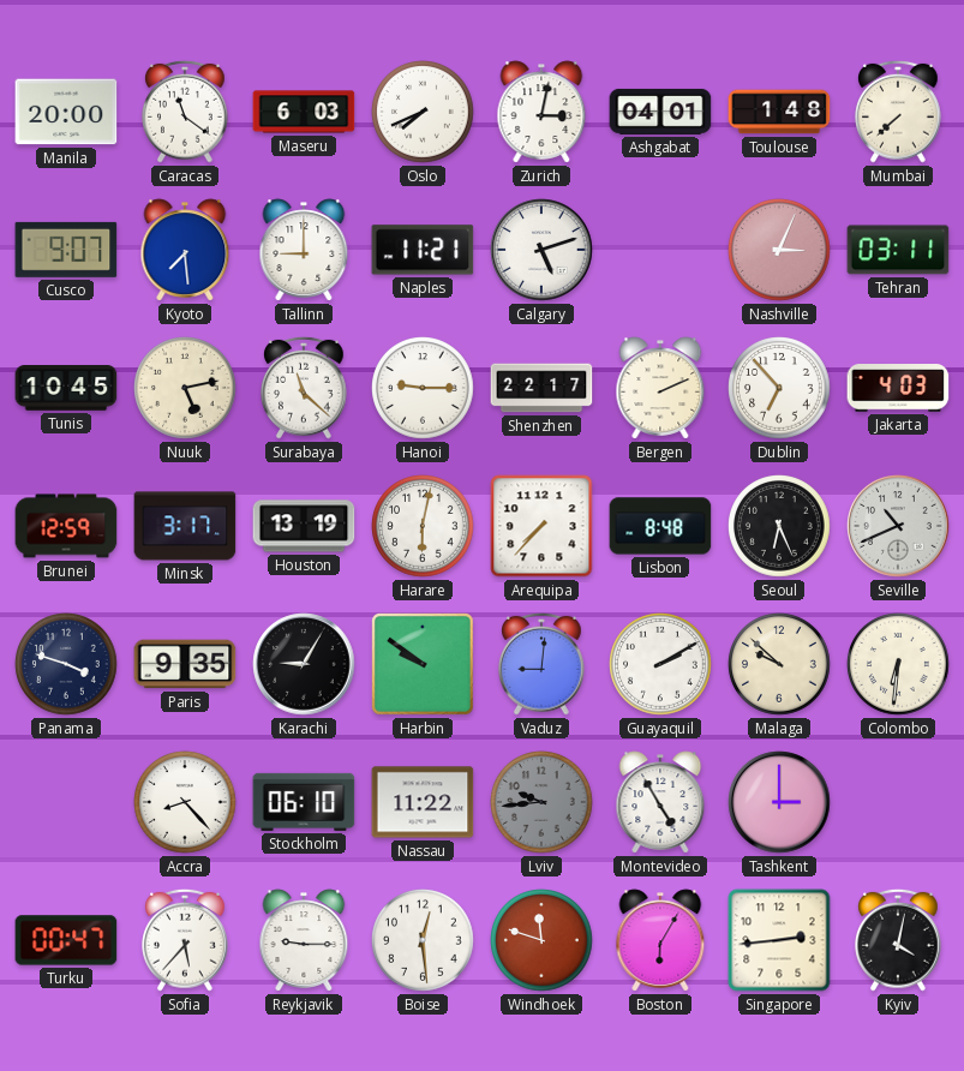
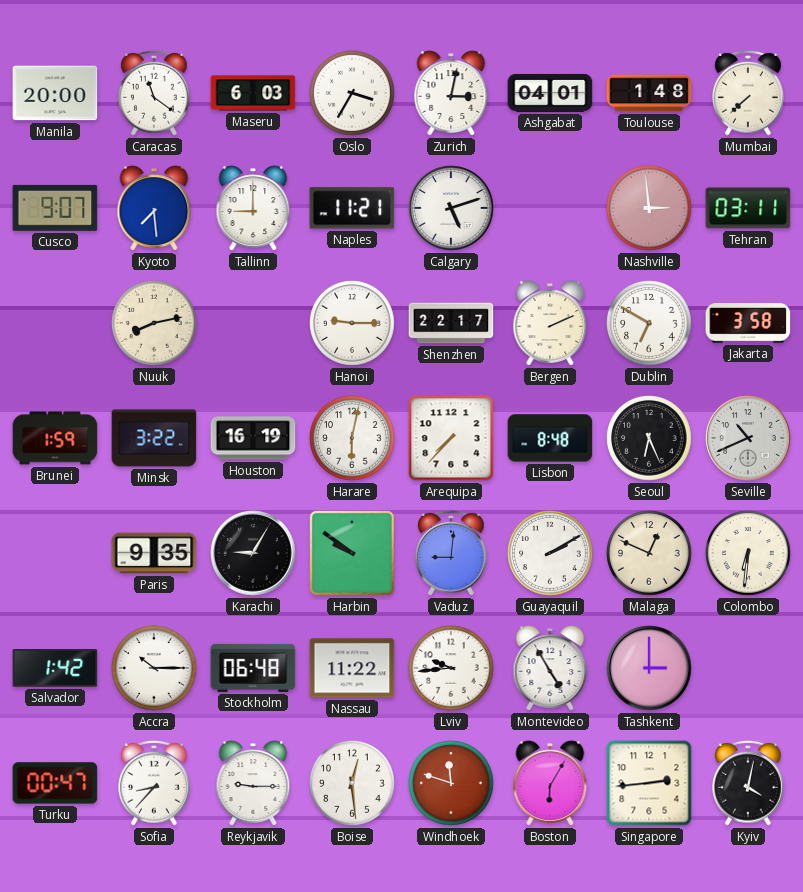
Oslo: 7:41 -> 3:35 (352, 93)
Nashville: 3:04 -> 2:59 (649, 208)
Tunis: 10:45 -> none (66, 389)
Nuuk: 5:13 -> 8:13 (154, 323)
Surabaya: 11:22 -> none (305, 388)
Dublin: 6:53 -> 6:50 (649, 323)
Jakarta: 4:03 -> 3:58 (748, 324)
Brunei: 12:59 -> 1:59 (55, 438)
Minsk: 3:17 -> 3:22 (154, 438)
Houston: 13:19 -> 16:19 (253, 438)
Panama: 3:48 -> none (66, 664)
Malaga: 9:52 -> 12:49 (649, 553)
Salvador: none -> 1:42 (55, 668)
Accra: 8:23 -> 10:15 (154, 668)
Stockholm: 06:10 -> 06:48 (253, 668)
Lviv dial: grey -> white (451, 668)
Sofia: 5:37 -> 8:37 (155, 783)
